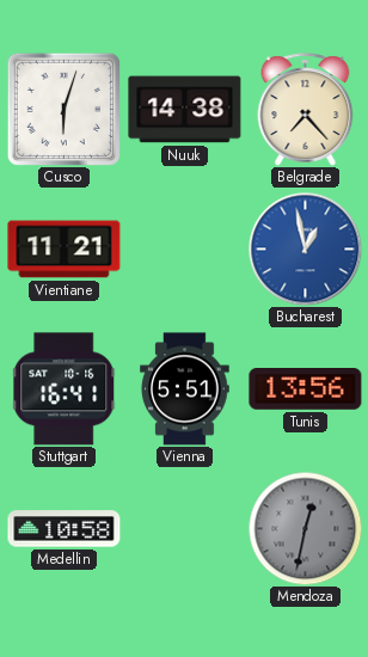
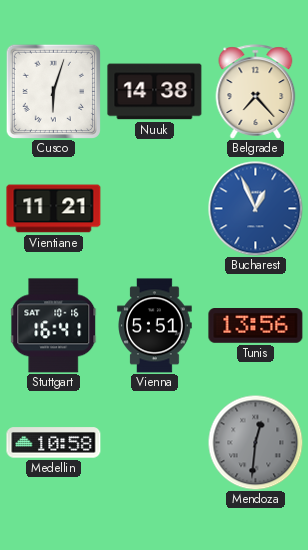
Bucharest: 12:58 -> 12:56 (255, 208)
Mendoza: 12:32 -> 12:31 (255, 442)
